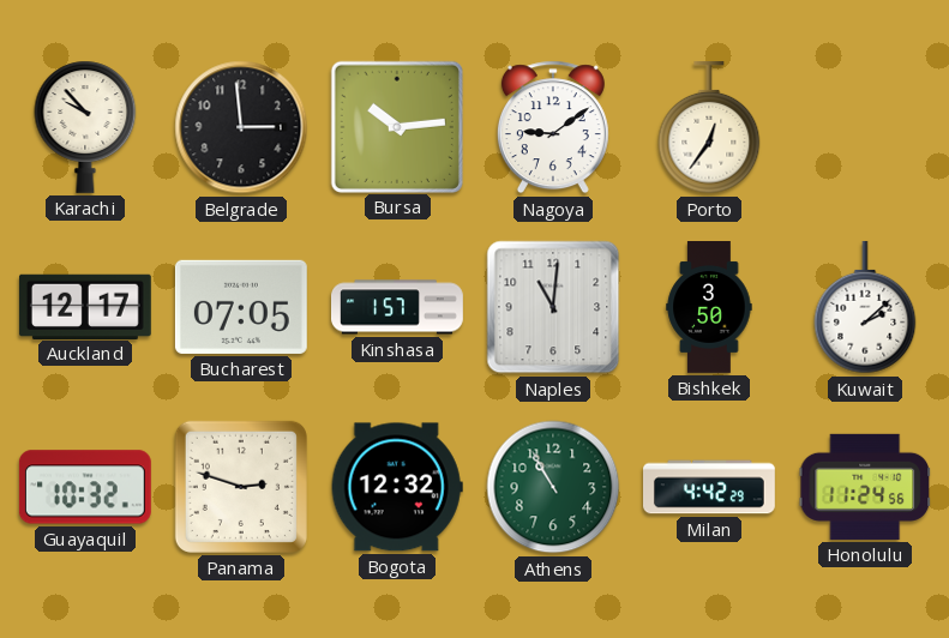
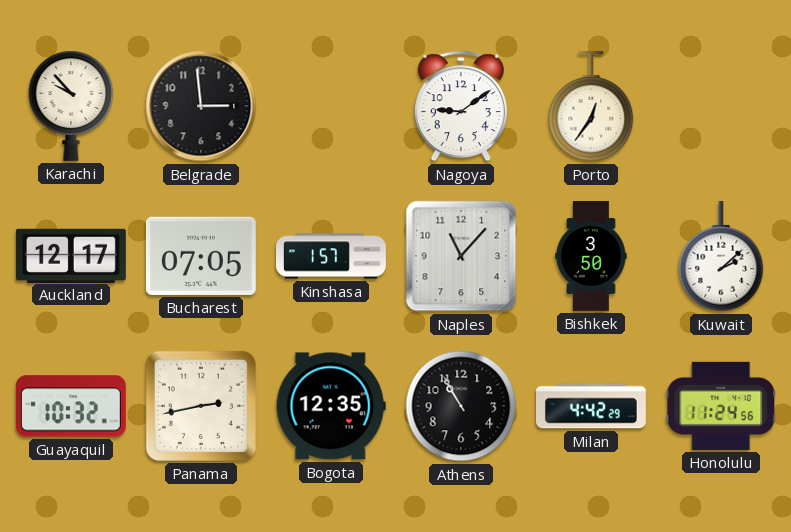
Bursa: 10:14 -> none (396, 126)
Naples: 11:01 -> 11:07 (461, 256)
Panama: 2:48 -> 2:43 (201, 406)
Bogota: 12:32 -> 12:35 (331, 406)
Athens dial: green -> black (461, 406)
